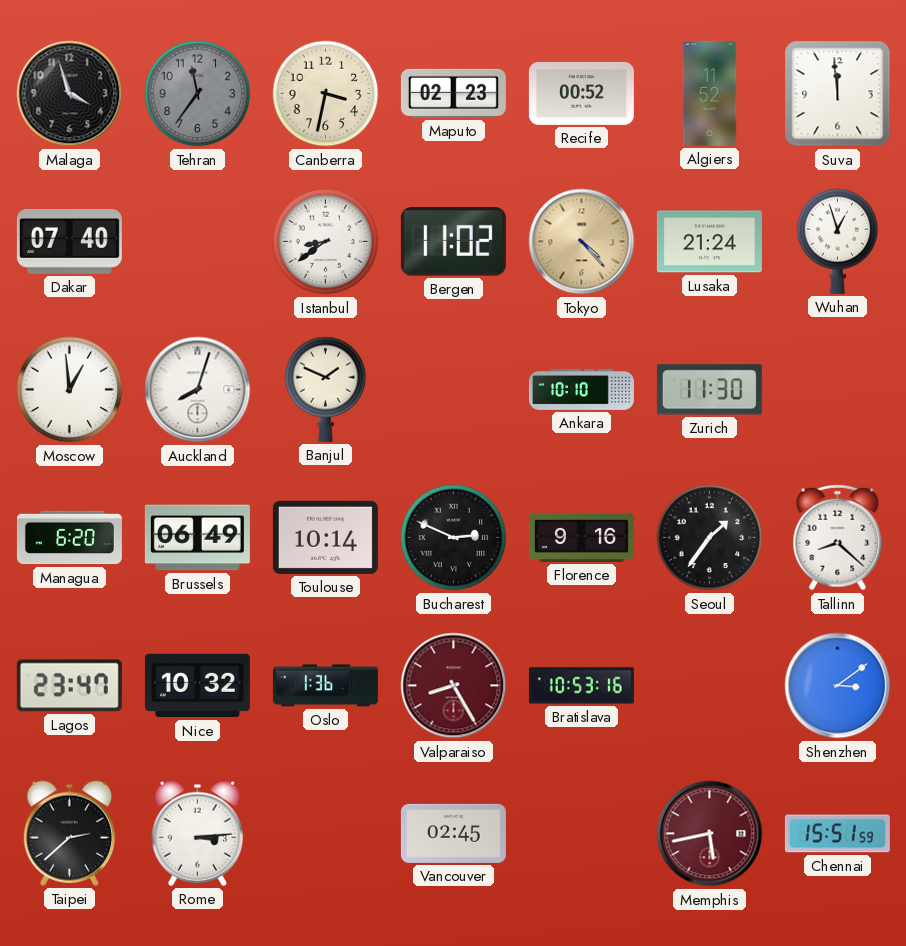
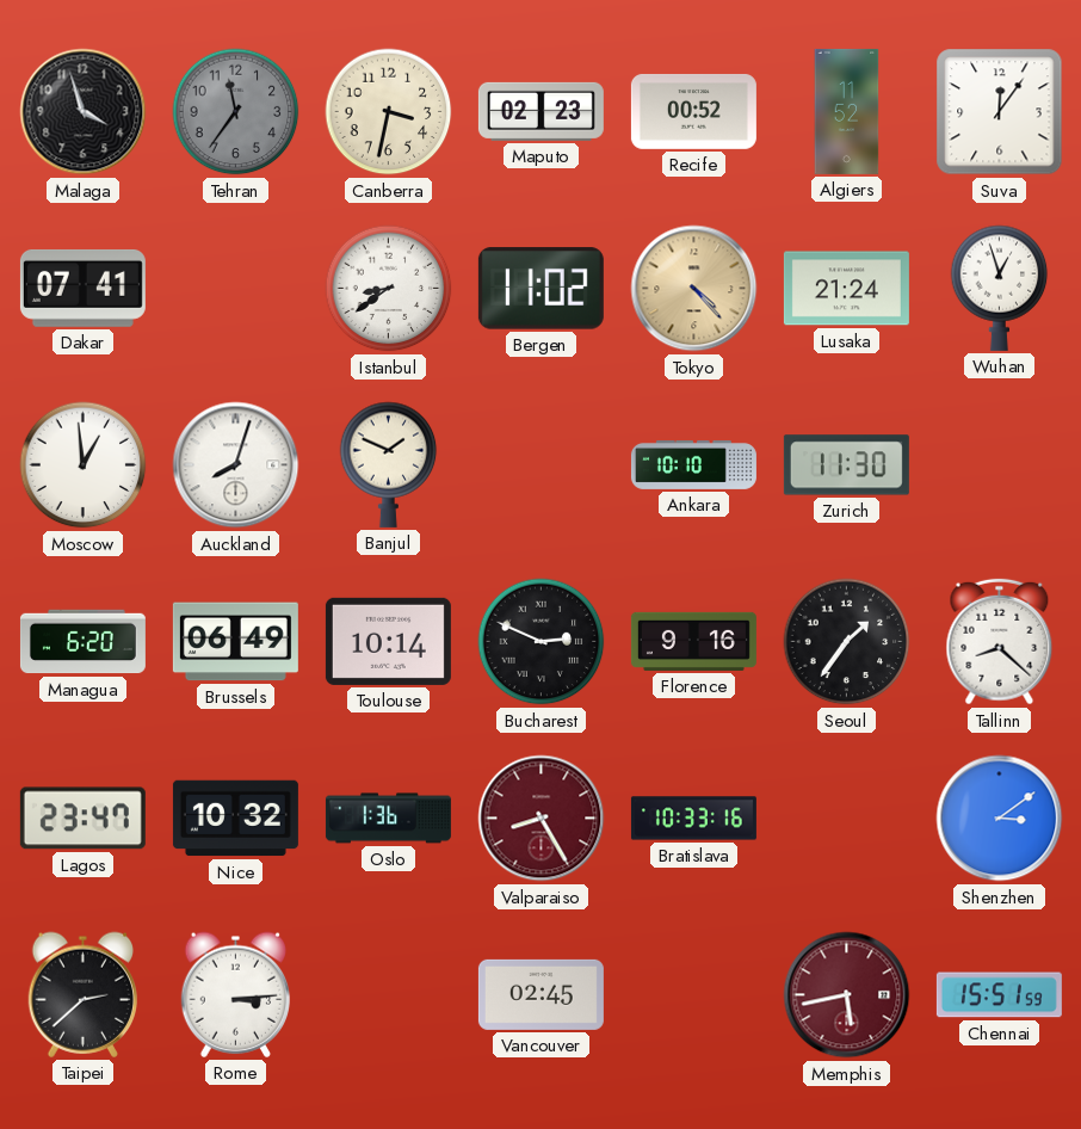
Suva: 11:59 -> 12:06 (1000, 112)
Dakar: 07:40 -> 07:41 (82, 288)
Bratislava: 10:53 -> 10:33 (693, 819)
